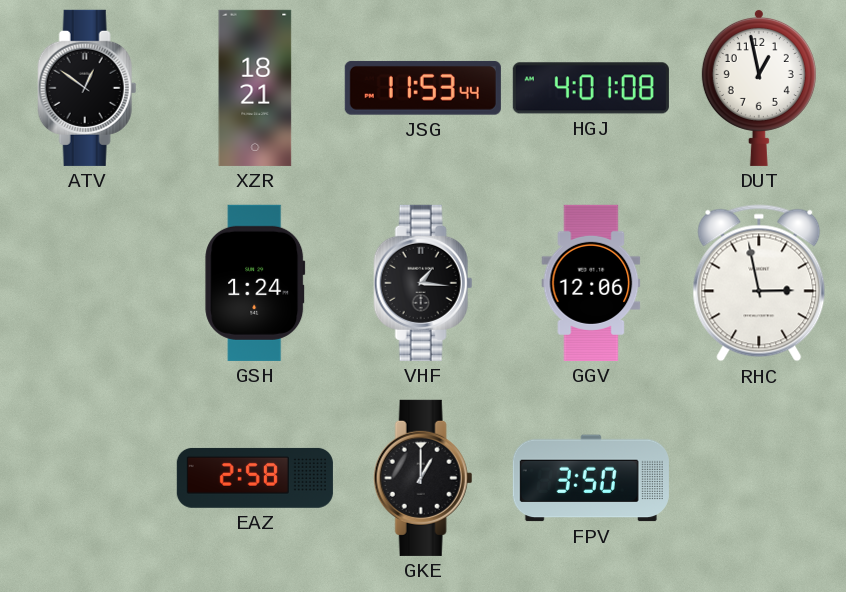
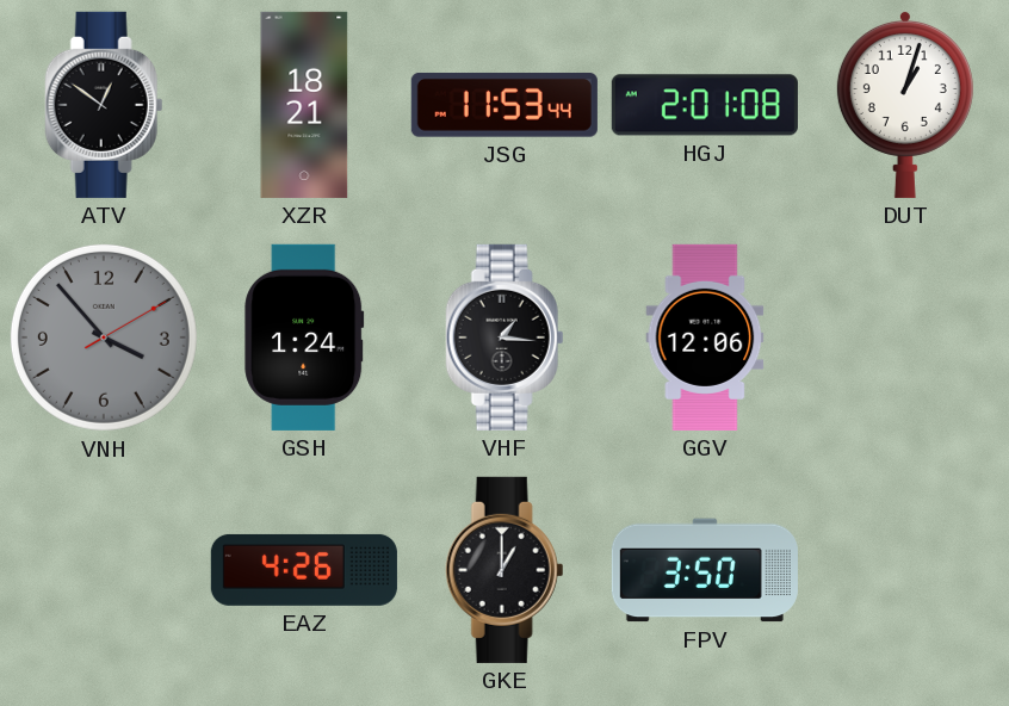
HGJ: 4:01 -> 2:01 (705, 105)
DUT: 12:58 -> 1:03 (905, 104)
VNH: none -> 3:53 (104, 337)
RHC: 2:58 -> none (759, 283)
EAZ: 2:58 -> 4:26 (304, 570)
